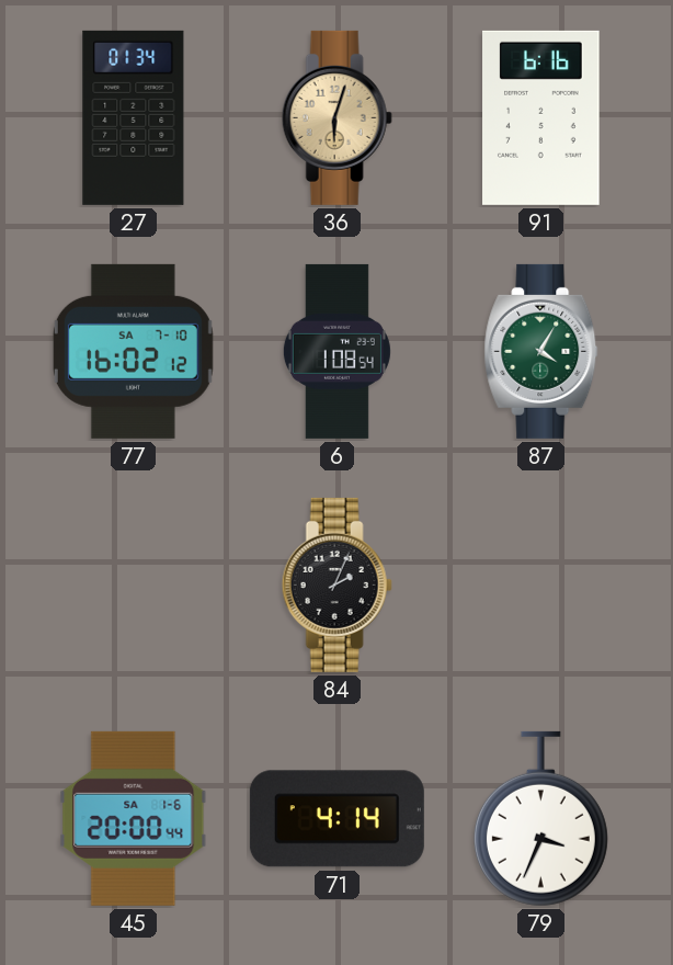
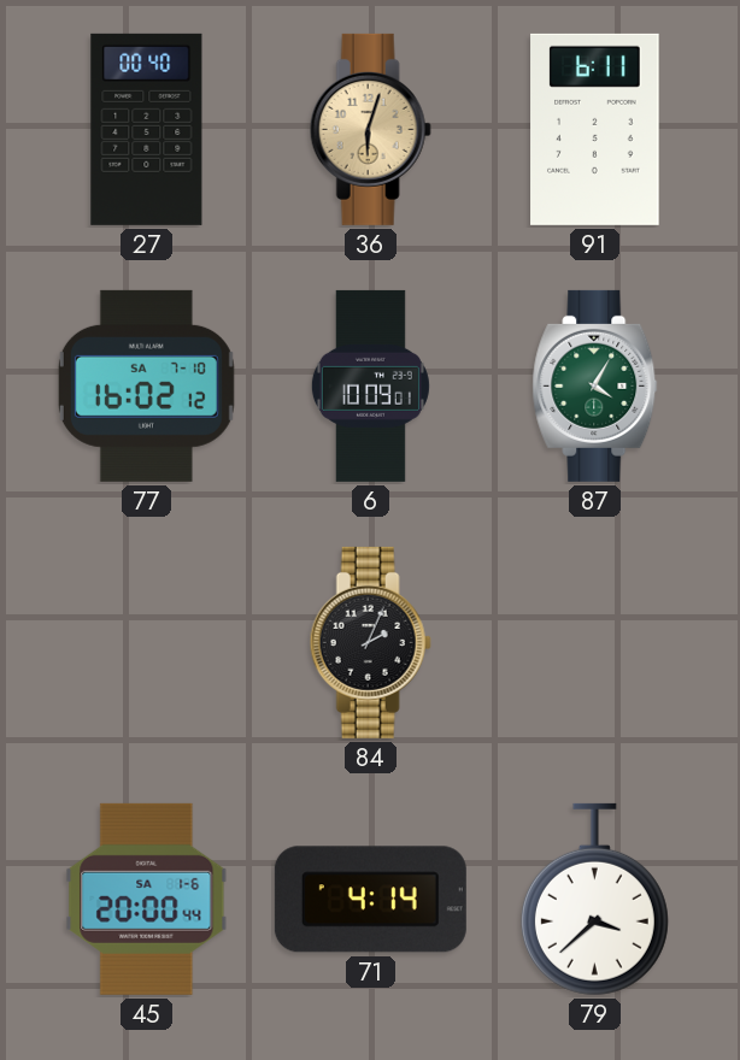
27: 01:34 -> 00:40 (147, 129)
91: 6:16 -> 6:11 (595, 129)
6: 1:08 -> 10:09 (370, 385)
79: 3:34 -> 3:38 (594, 900)
